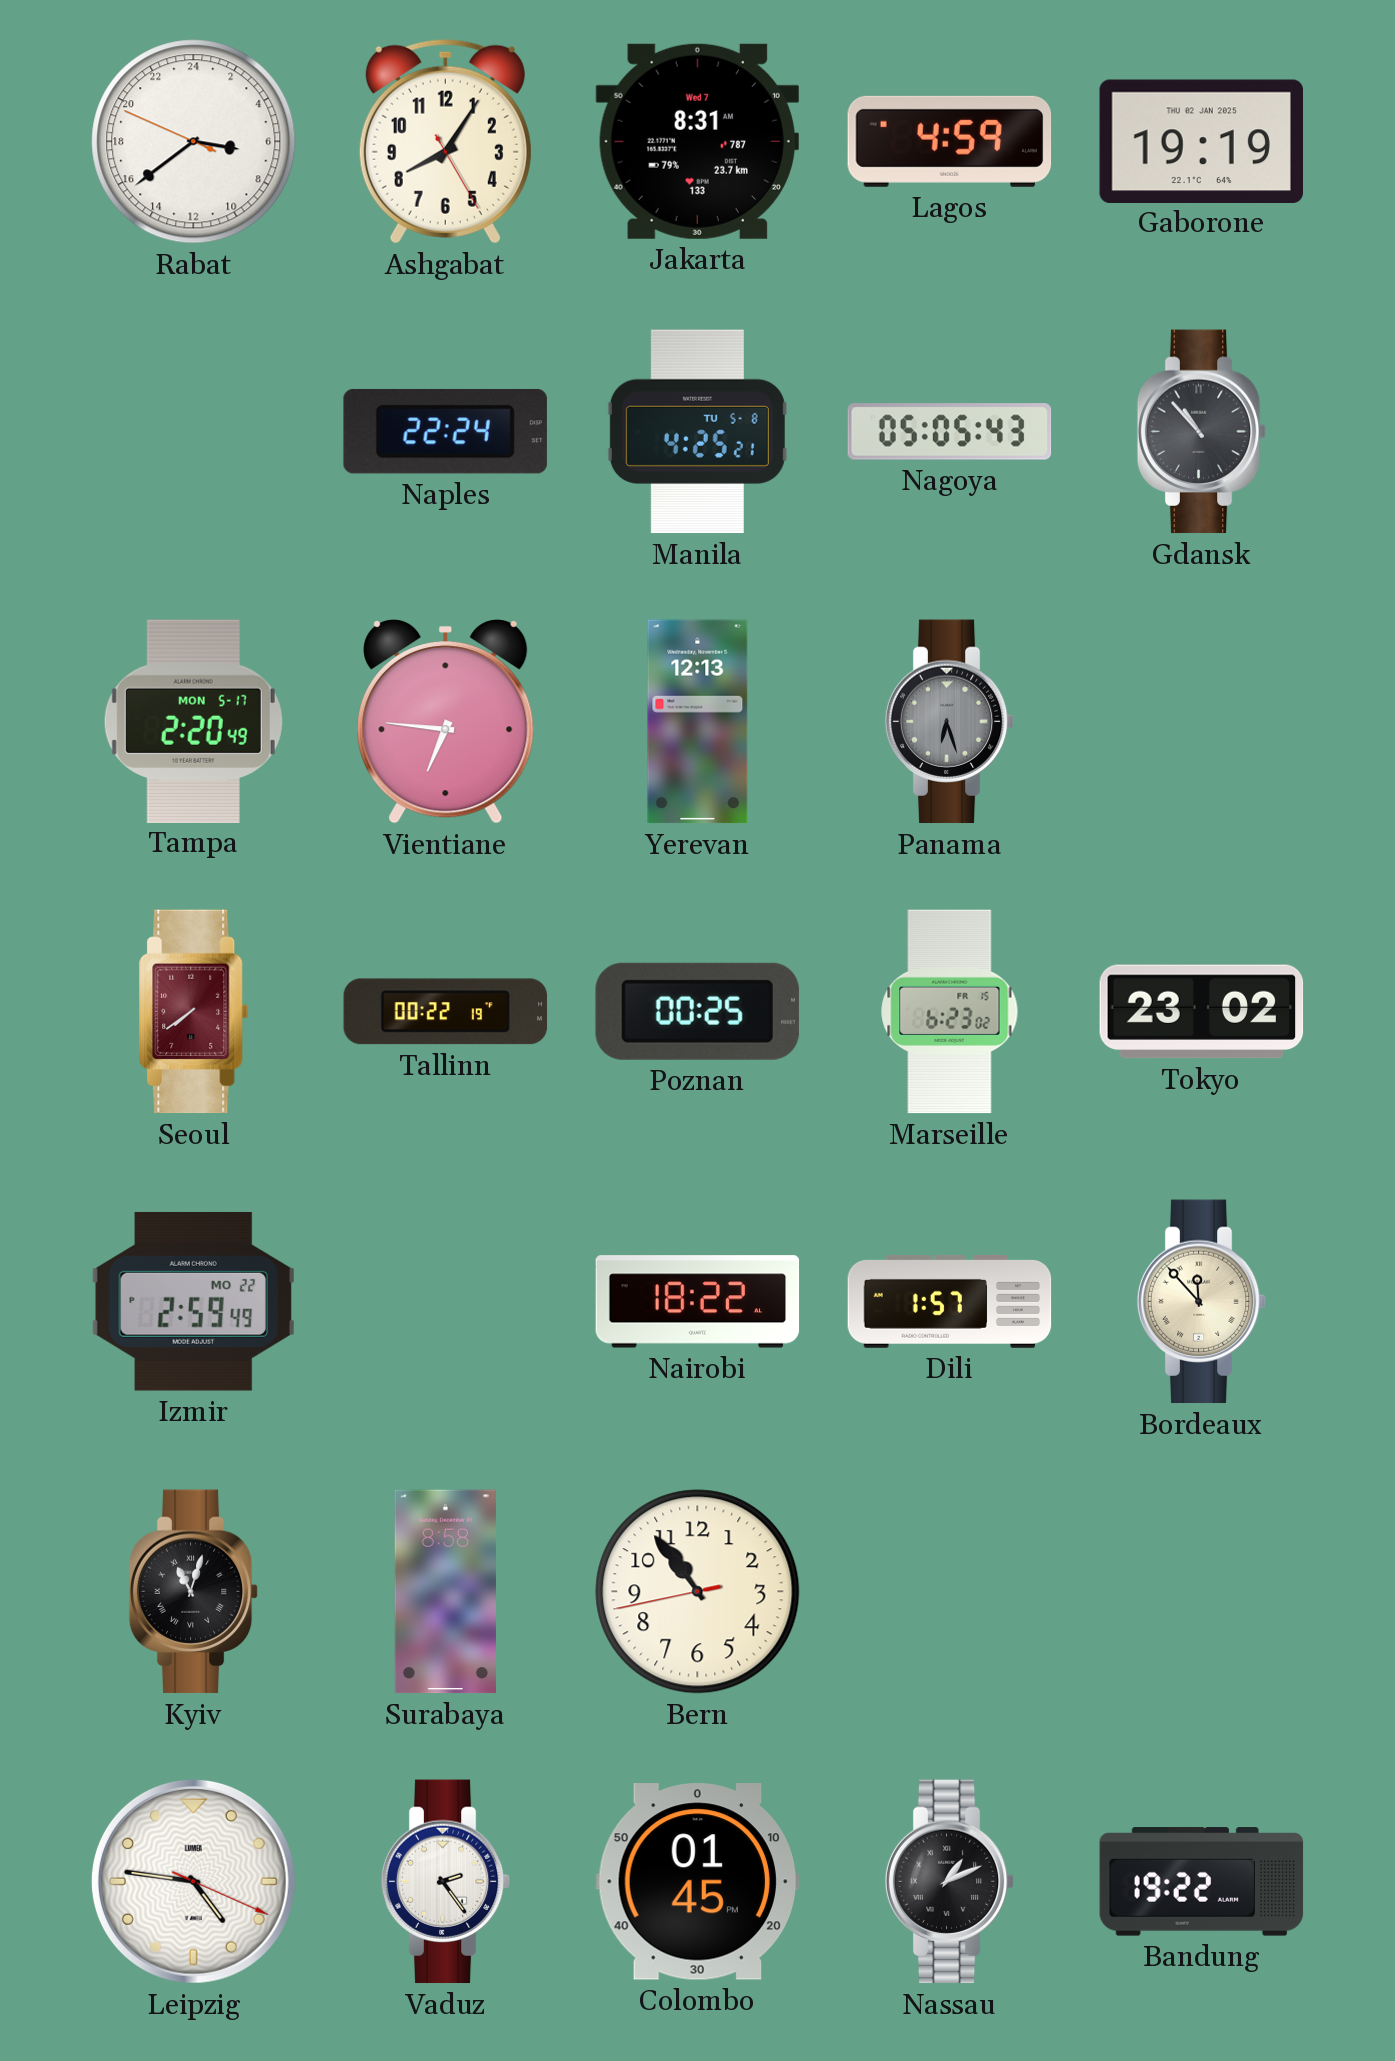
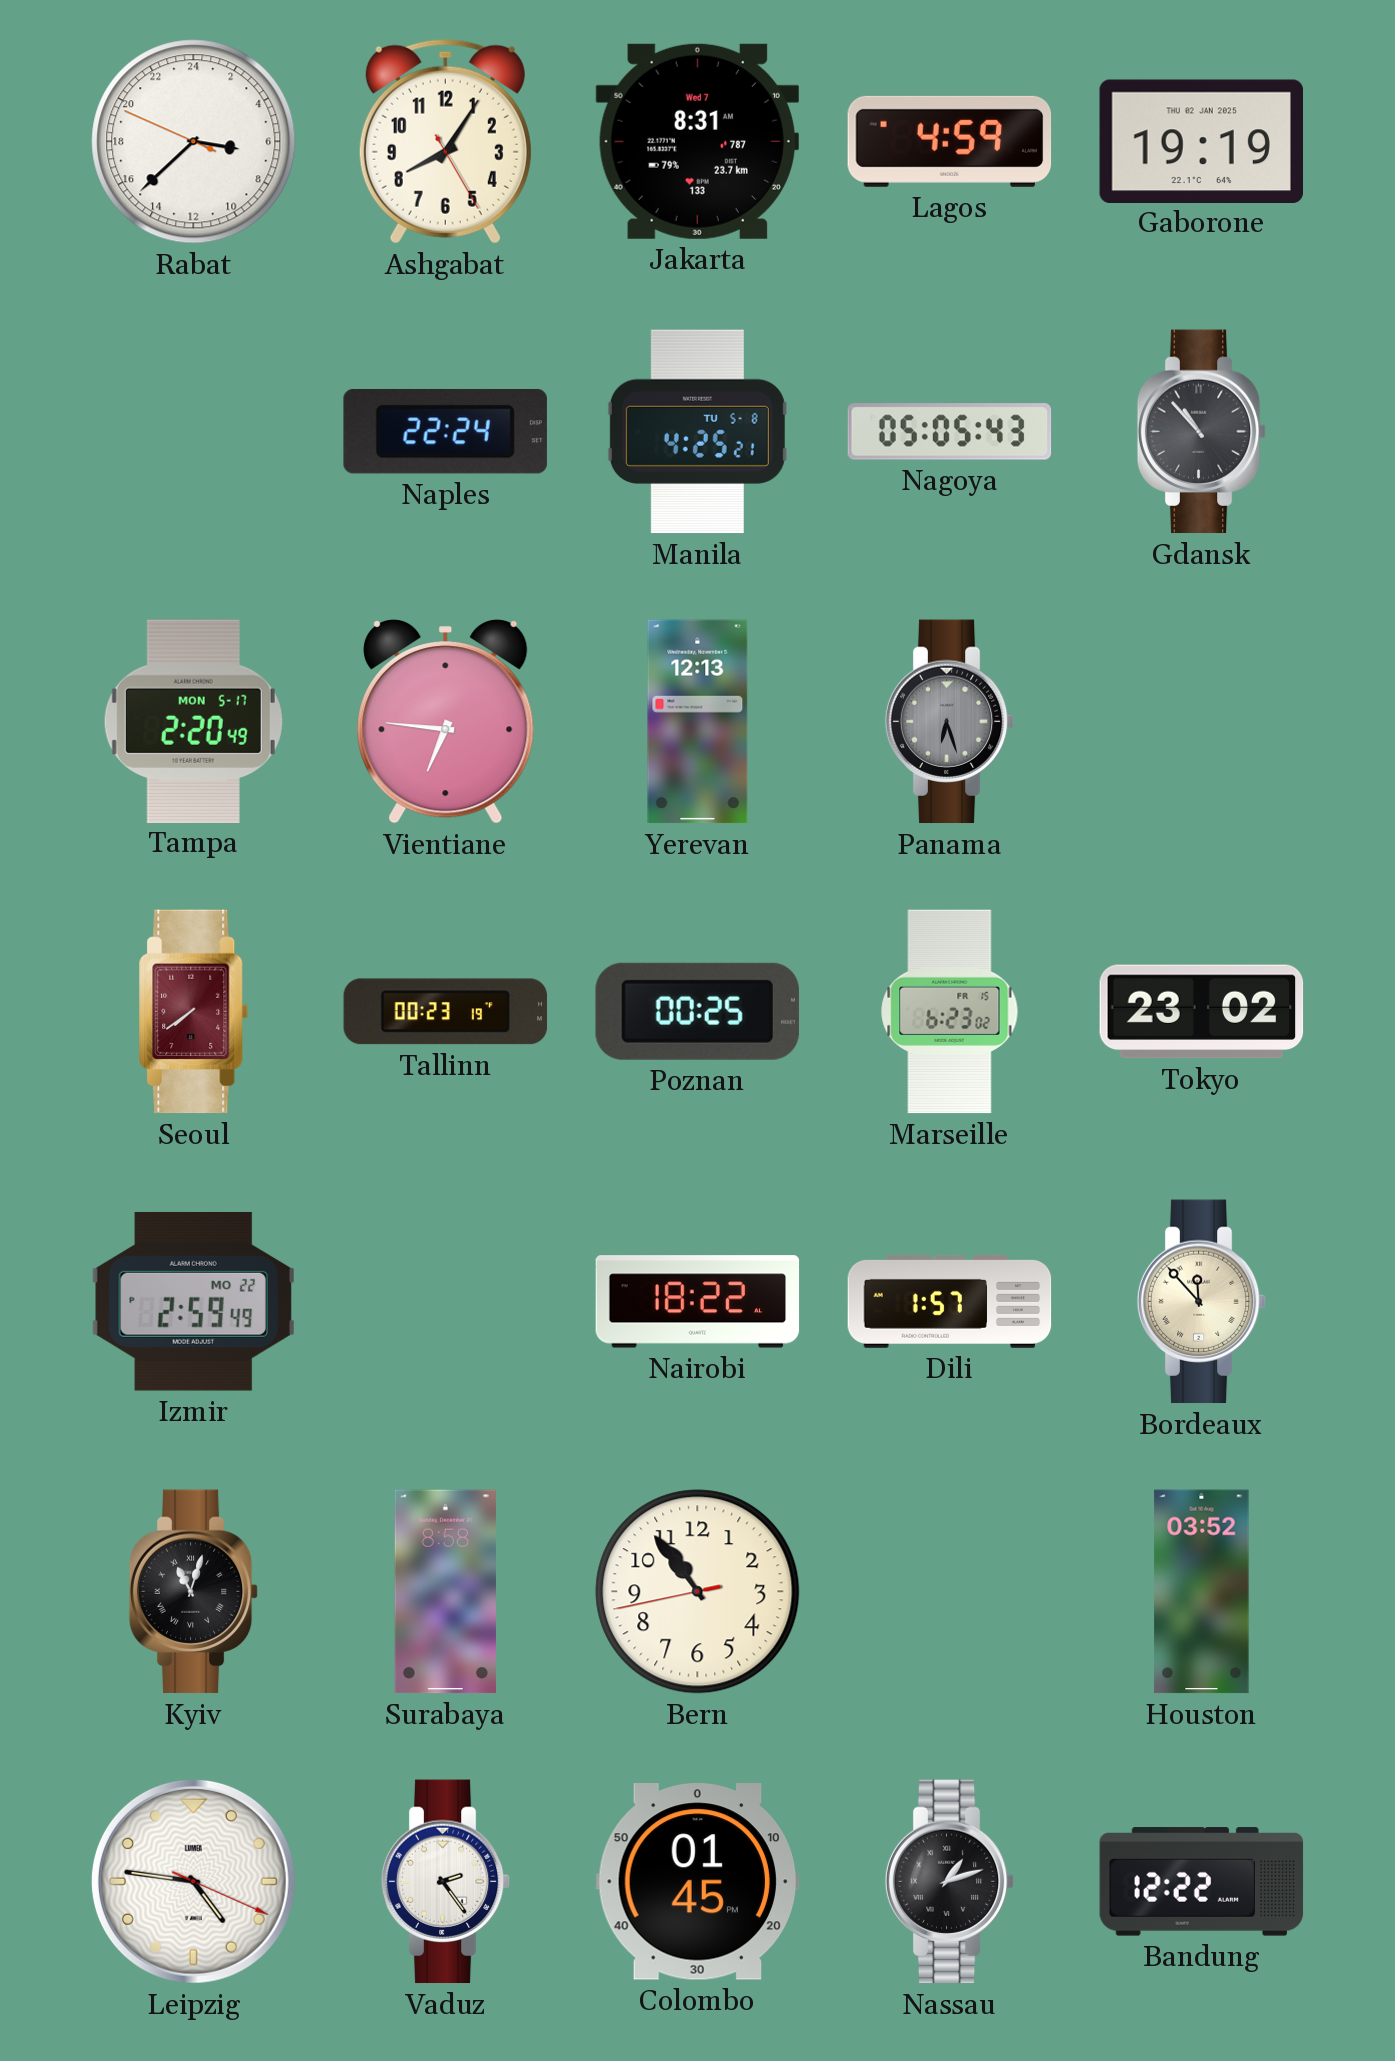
Rabat: 6:38 -> 6:37 (194, 142)
Tallinn: 00:22 -> 00:23 (446, 1012)
Houston: none -> 03:52 (1202, 1592)
Nassau: 1:11 -> 1:12 (950, 1882)
Bandung: 19:22 -> 12:22 (1202, 1882)
